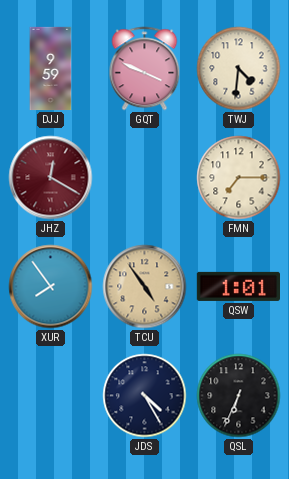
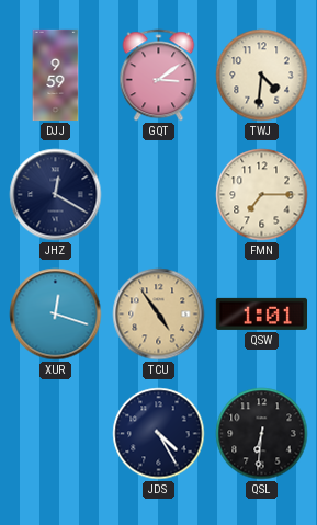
GQT: 3:49 -> 3:09 (159, 76)
JHZ dial: burgundy -> navy (56, 195)
XUR: 7:54 -> 12:18 (56, 315)
QSL: 6:34 -> 6:31 (262, 434)
